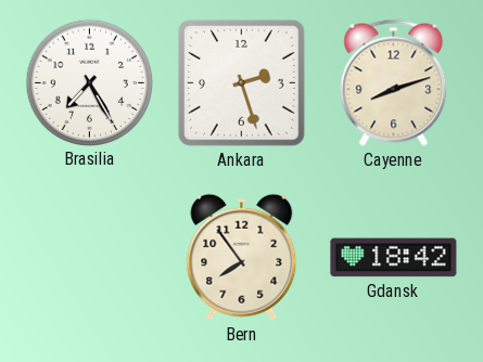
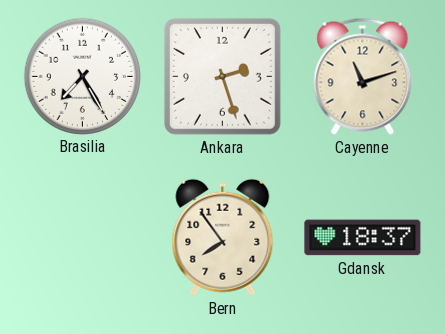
Cayenne: 8:12 -> 11:12 (363, 76)
Gdansk: 18:42 -> 18:37 (363, 238)
